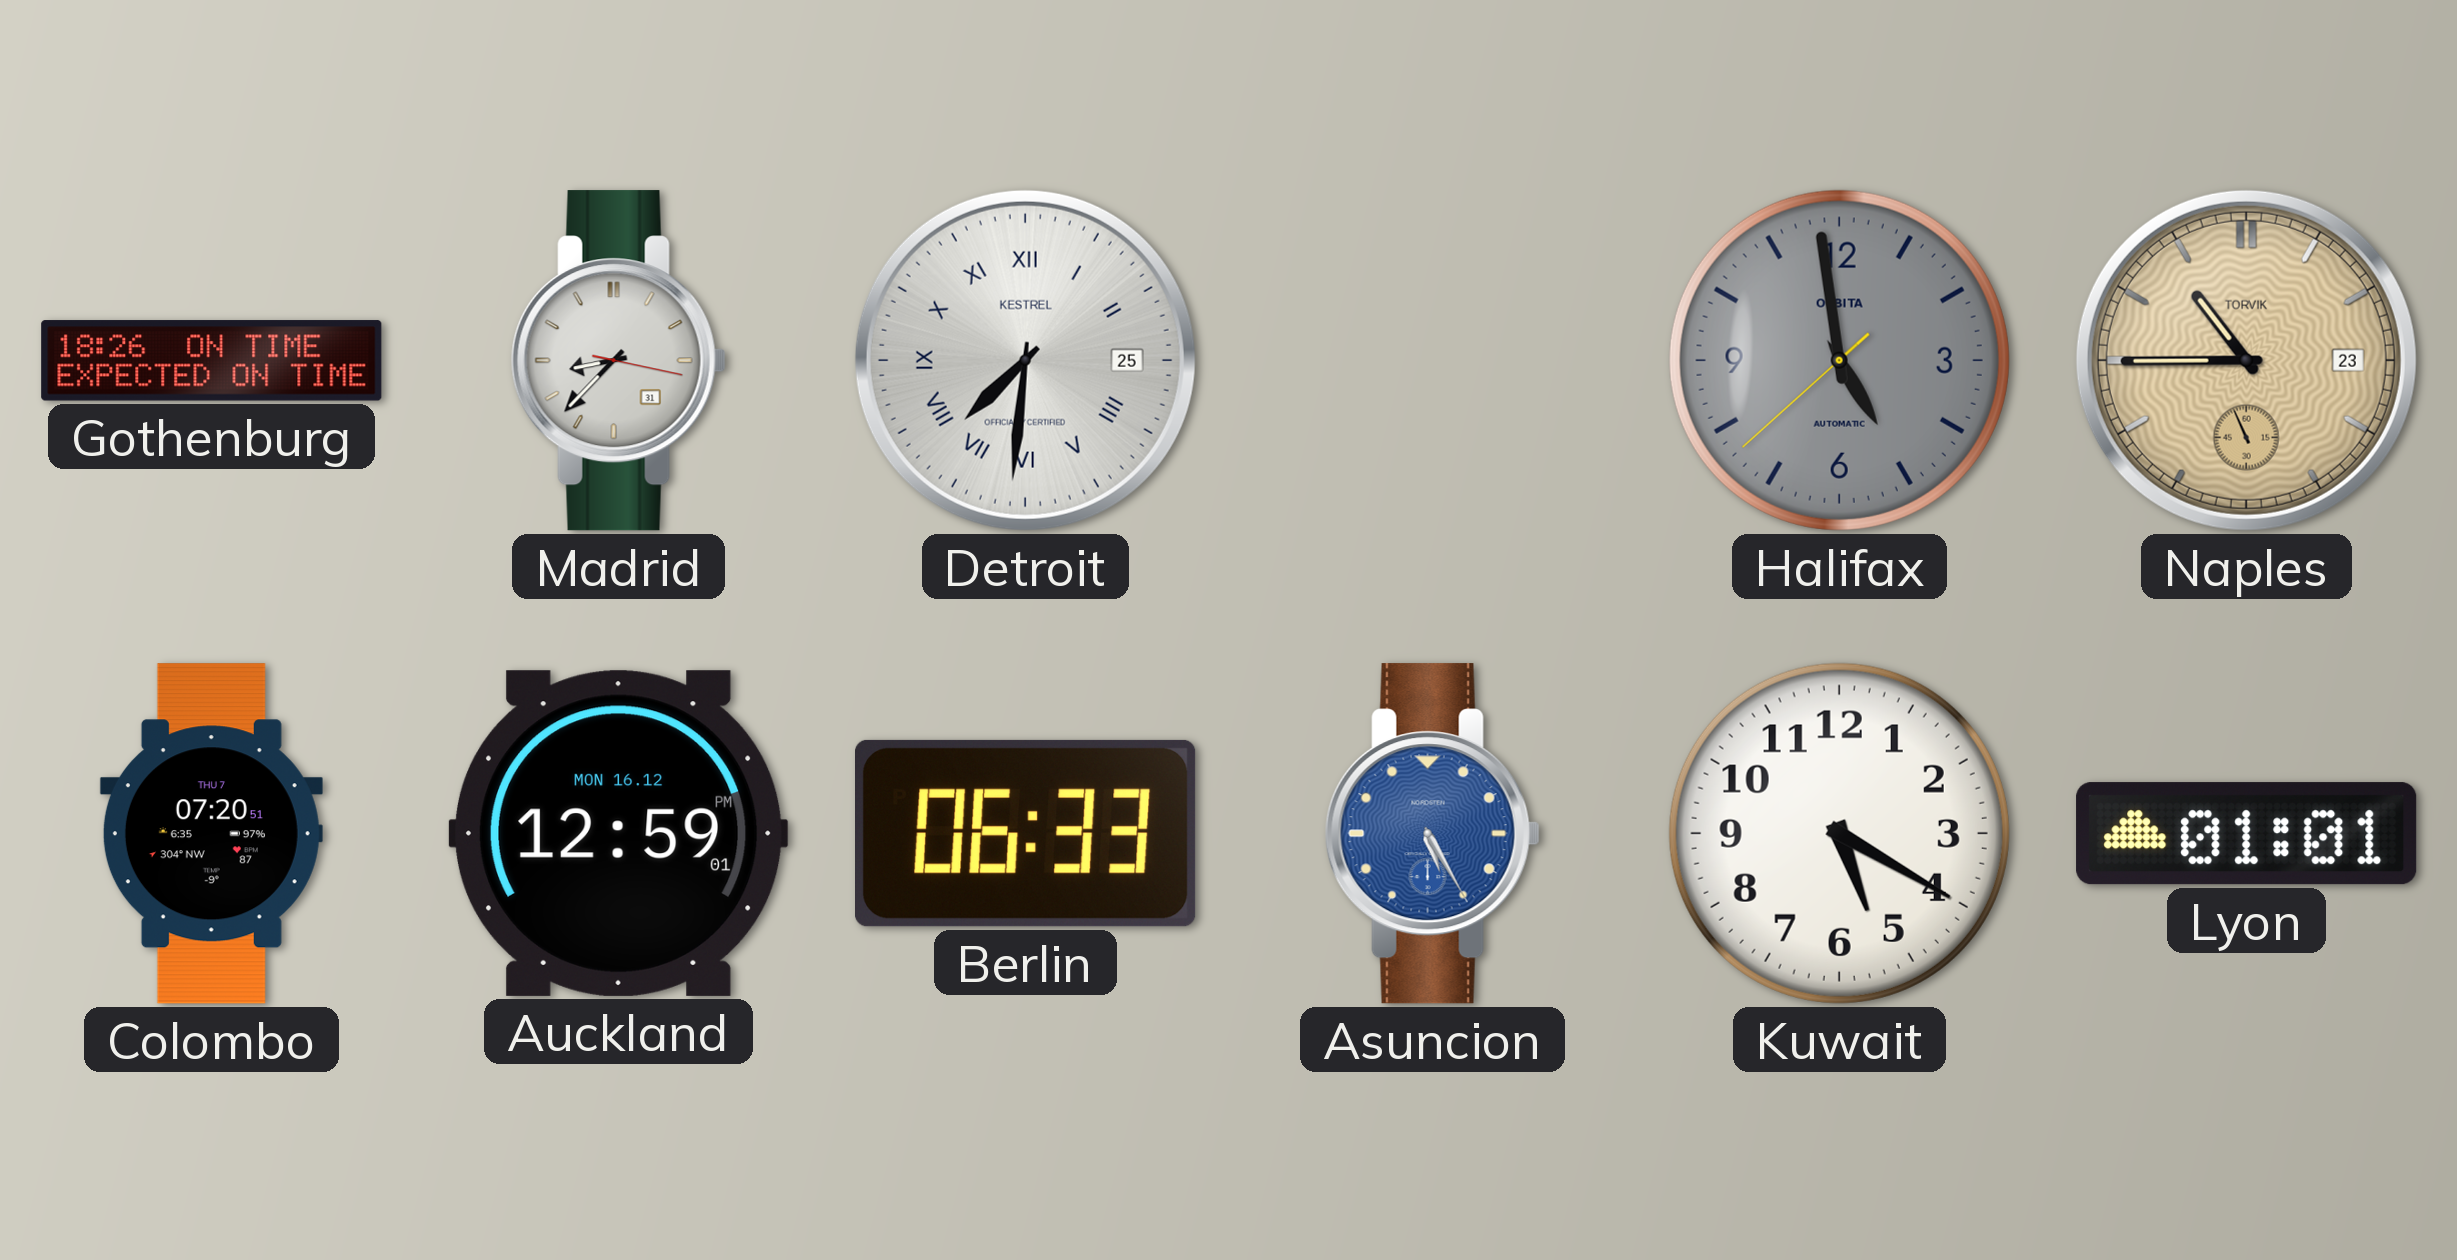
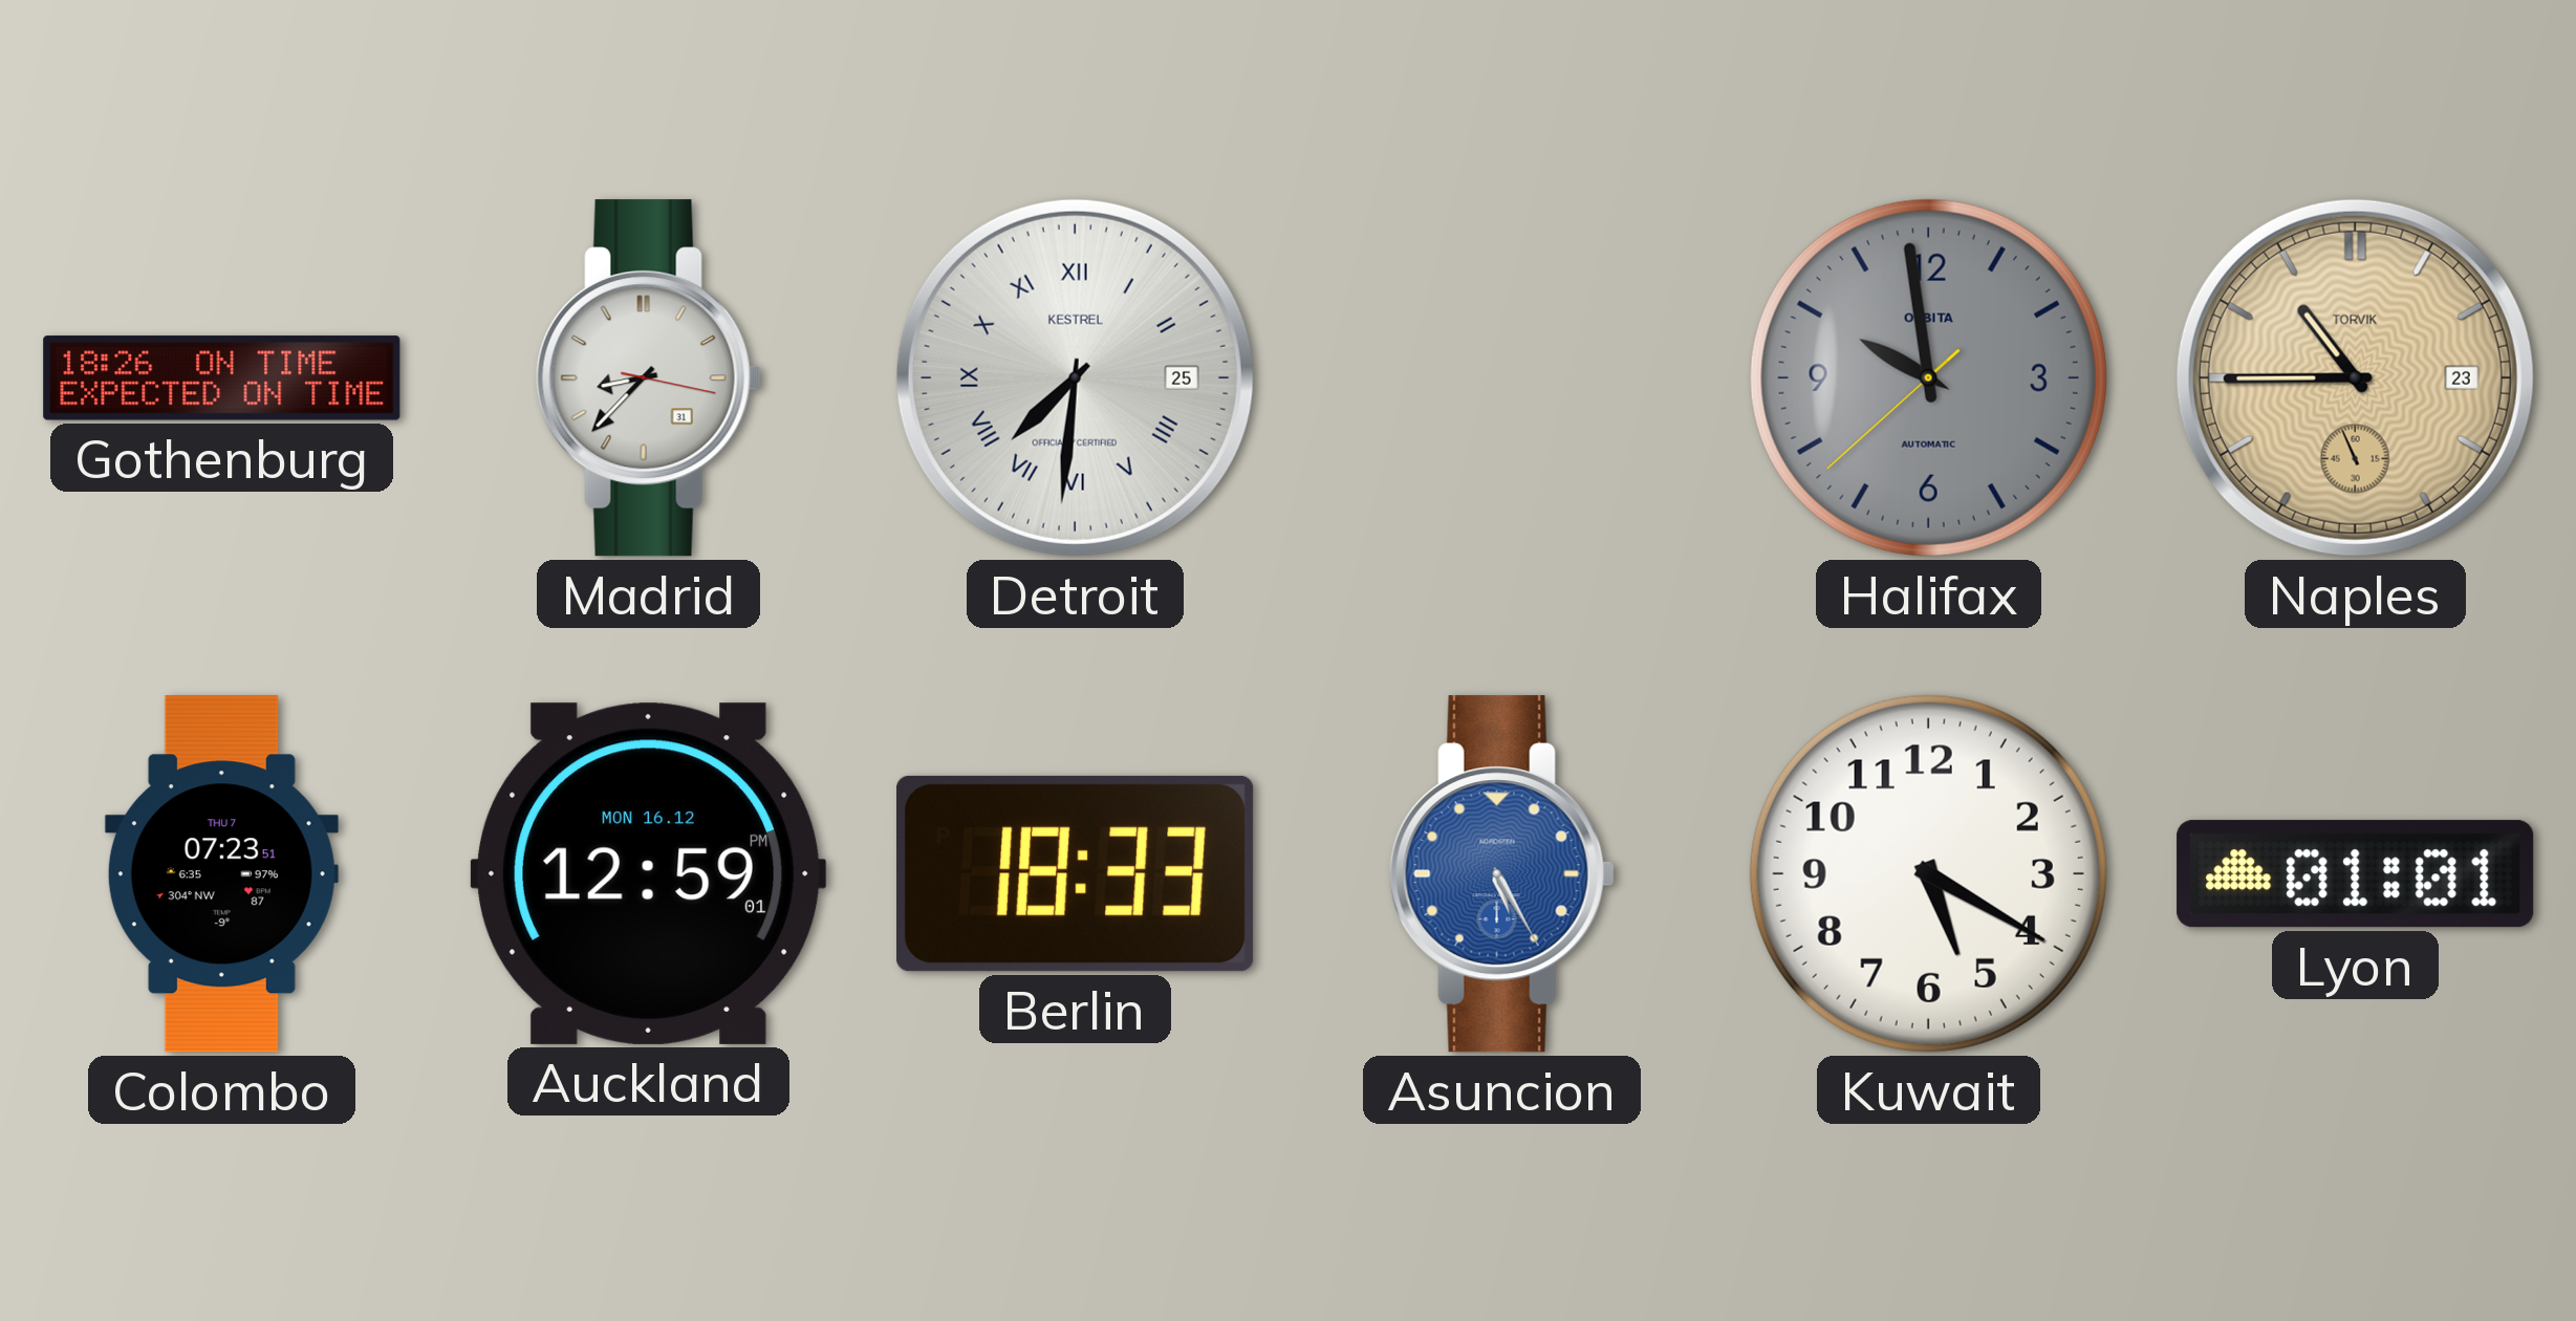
Halifax: 4:58 -> 9:58 (1928, 377)
Colombo: 07:20 -> 07:23 (221, 874)
Berlin: 06:33 -> 18:33 (1076, 873)
